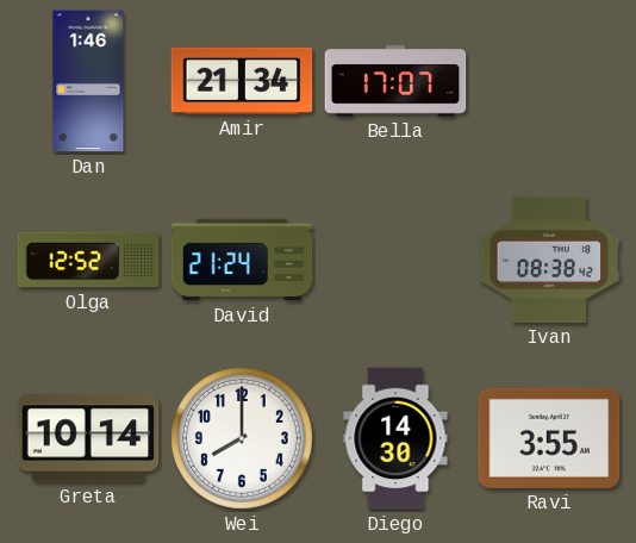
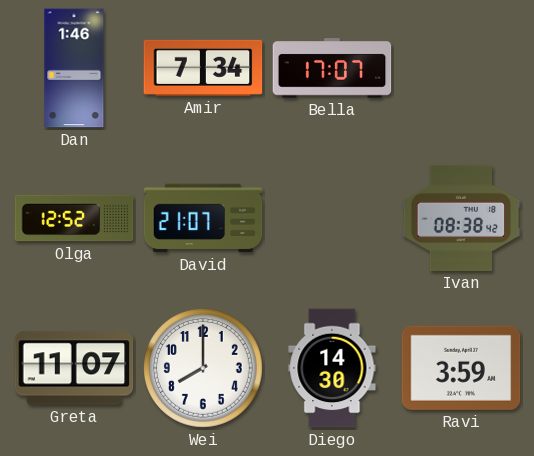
Amir: 21:34 -> 7:34 (203, 68)
David: 21:24 -> 21:07 (203, 218)
Greta: 10:14 -> 11:07 (74, 368)
Ravi: 3:55 -> 3:59 (461, 368)
